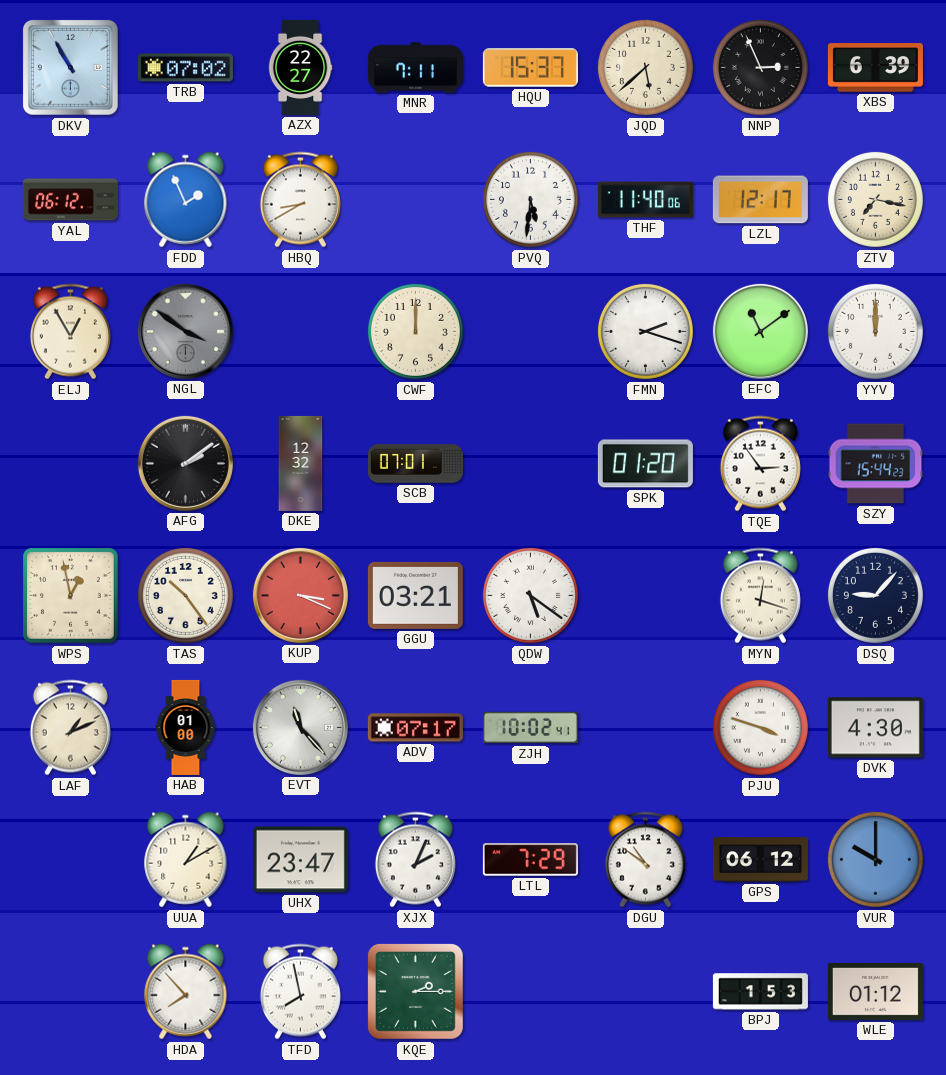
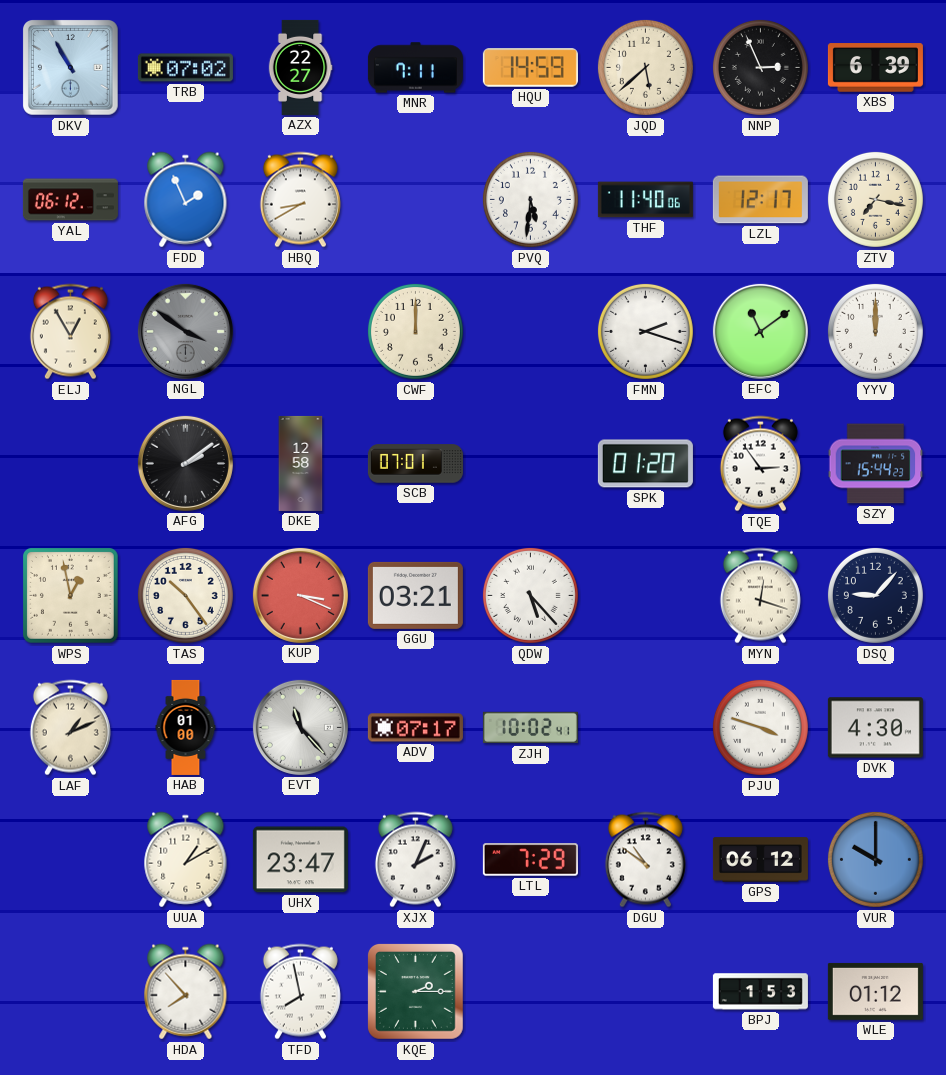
HQU: 15:37 -> 14:59 (530, 68)
DKE: 12:32 -> 12:58 (301, 463)
QDW: 5:21 -> 5:23 (530, 595)
